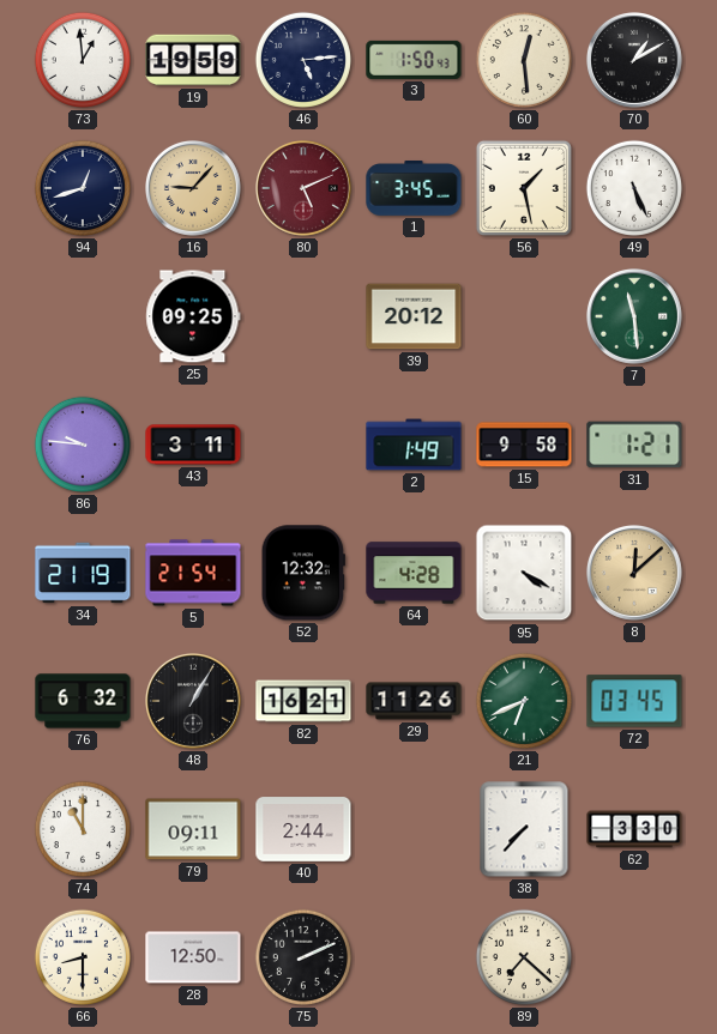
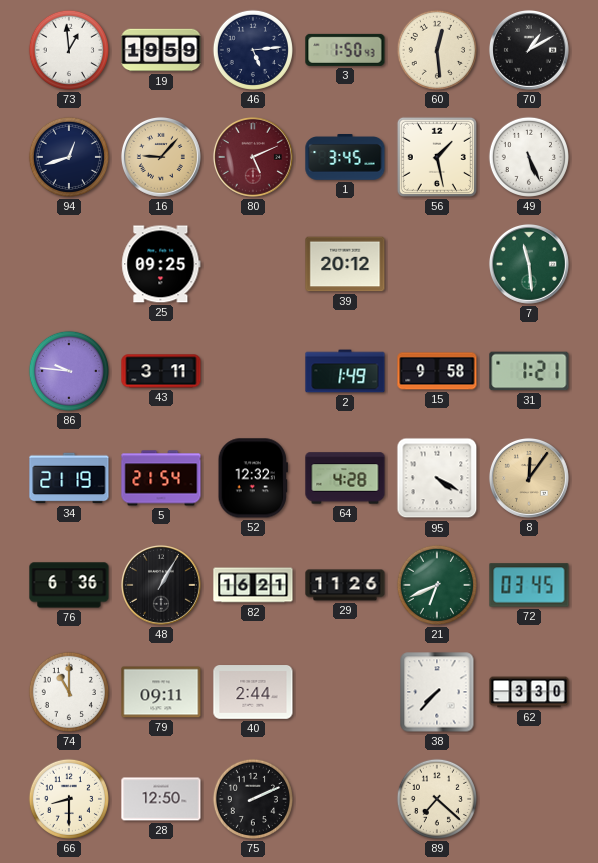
8: 12:08 -> 12:06 (529, 478)
76: 6:32 -> 6:36 (69, 585)
